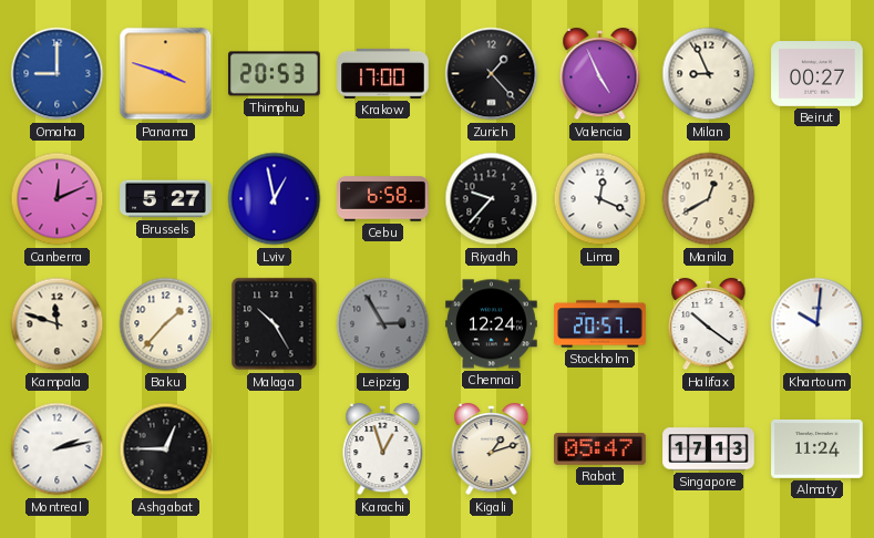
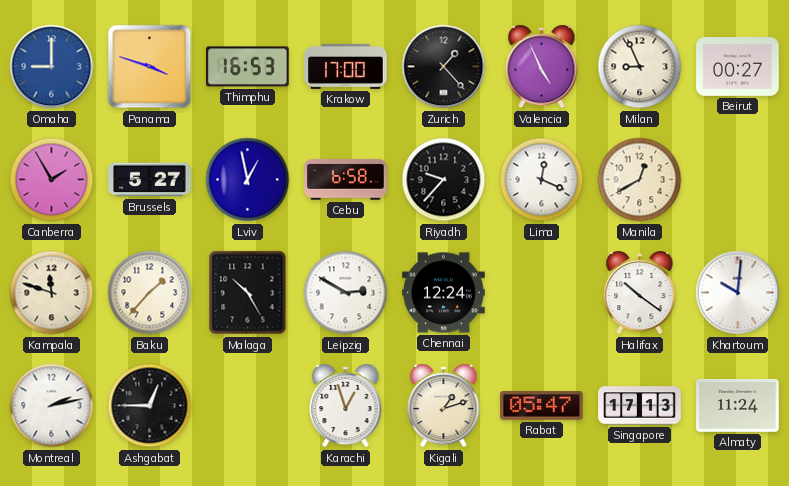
Thimphu: 20:53 -> 16:53 (248, 67)
Canberra: 12:11 -> 1:55 (52, 180)
Leipzig: 2:55 -> 2:50 (346, 293)
Leipzig dial: grey -> white (346, 293)
Stockholm: 20:57 -> none (600, 324)
